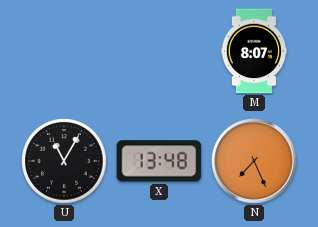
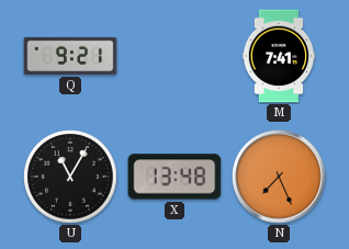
Q: none -> 9:21 (70, 56)
M: 8:07 -> 7:41 (279, 56)
